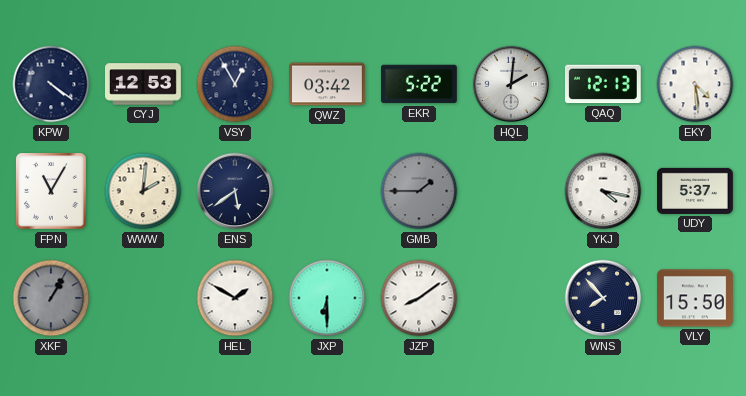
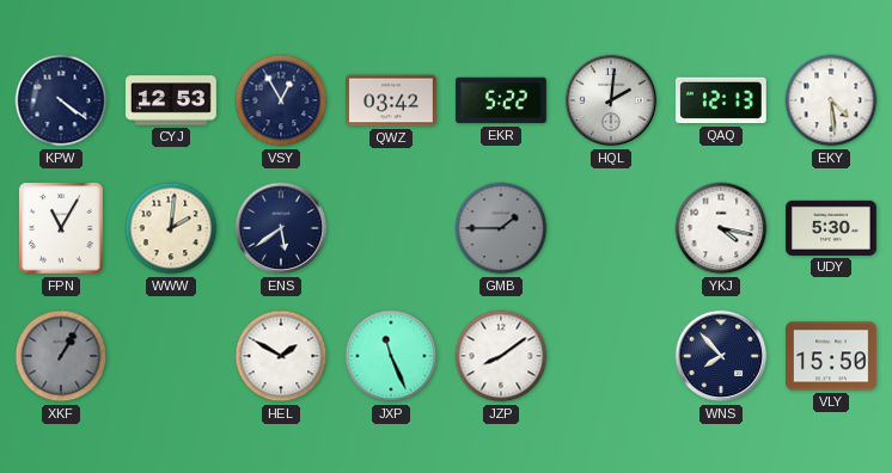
UDY: 5:37 -> 5:30 (832, 228)
JXP: 6:30 -> 11:26 (391, 356)
